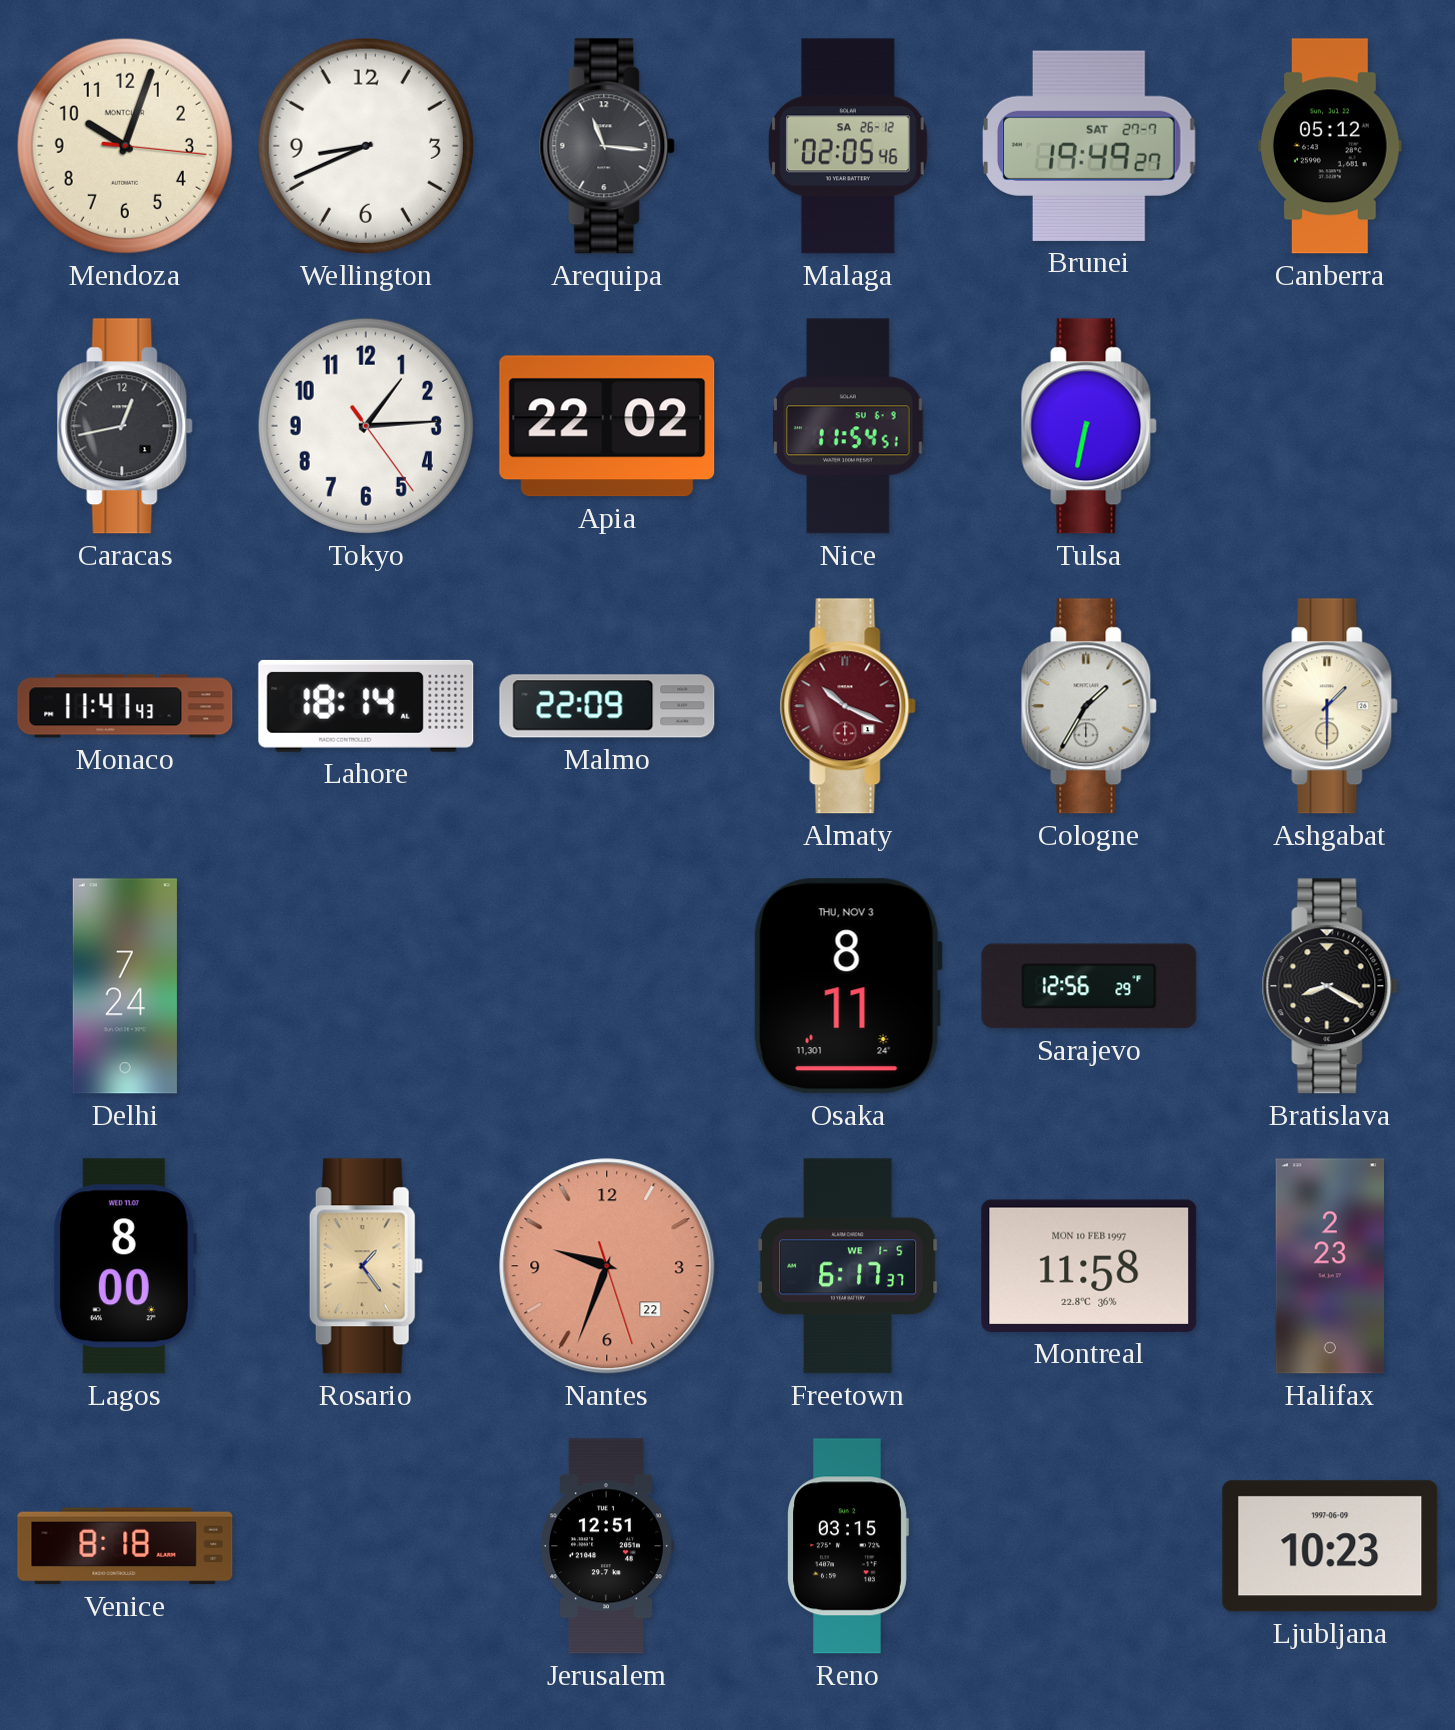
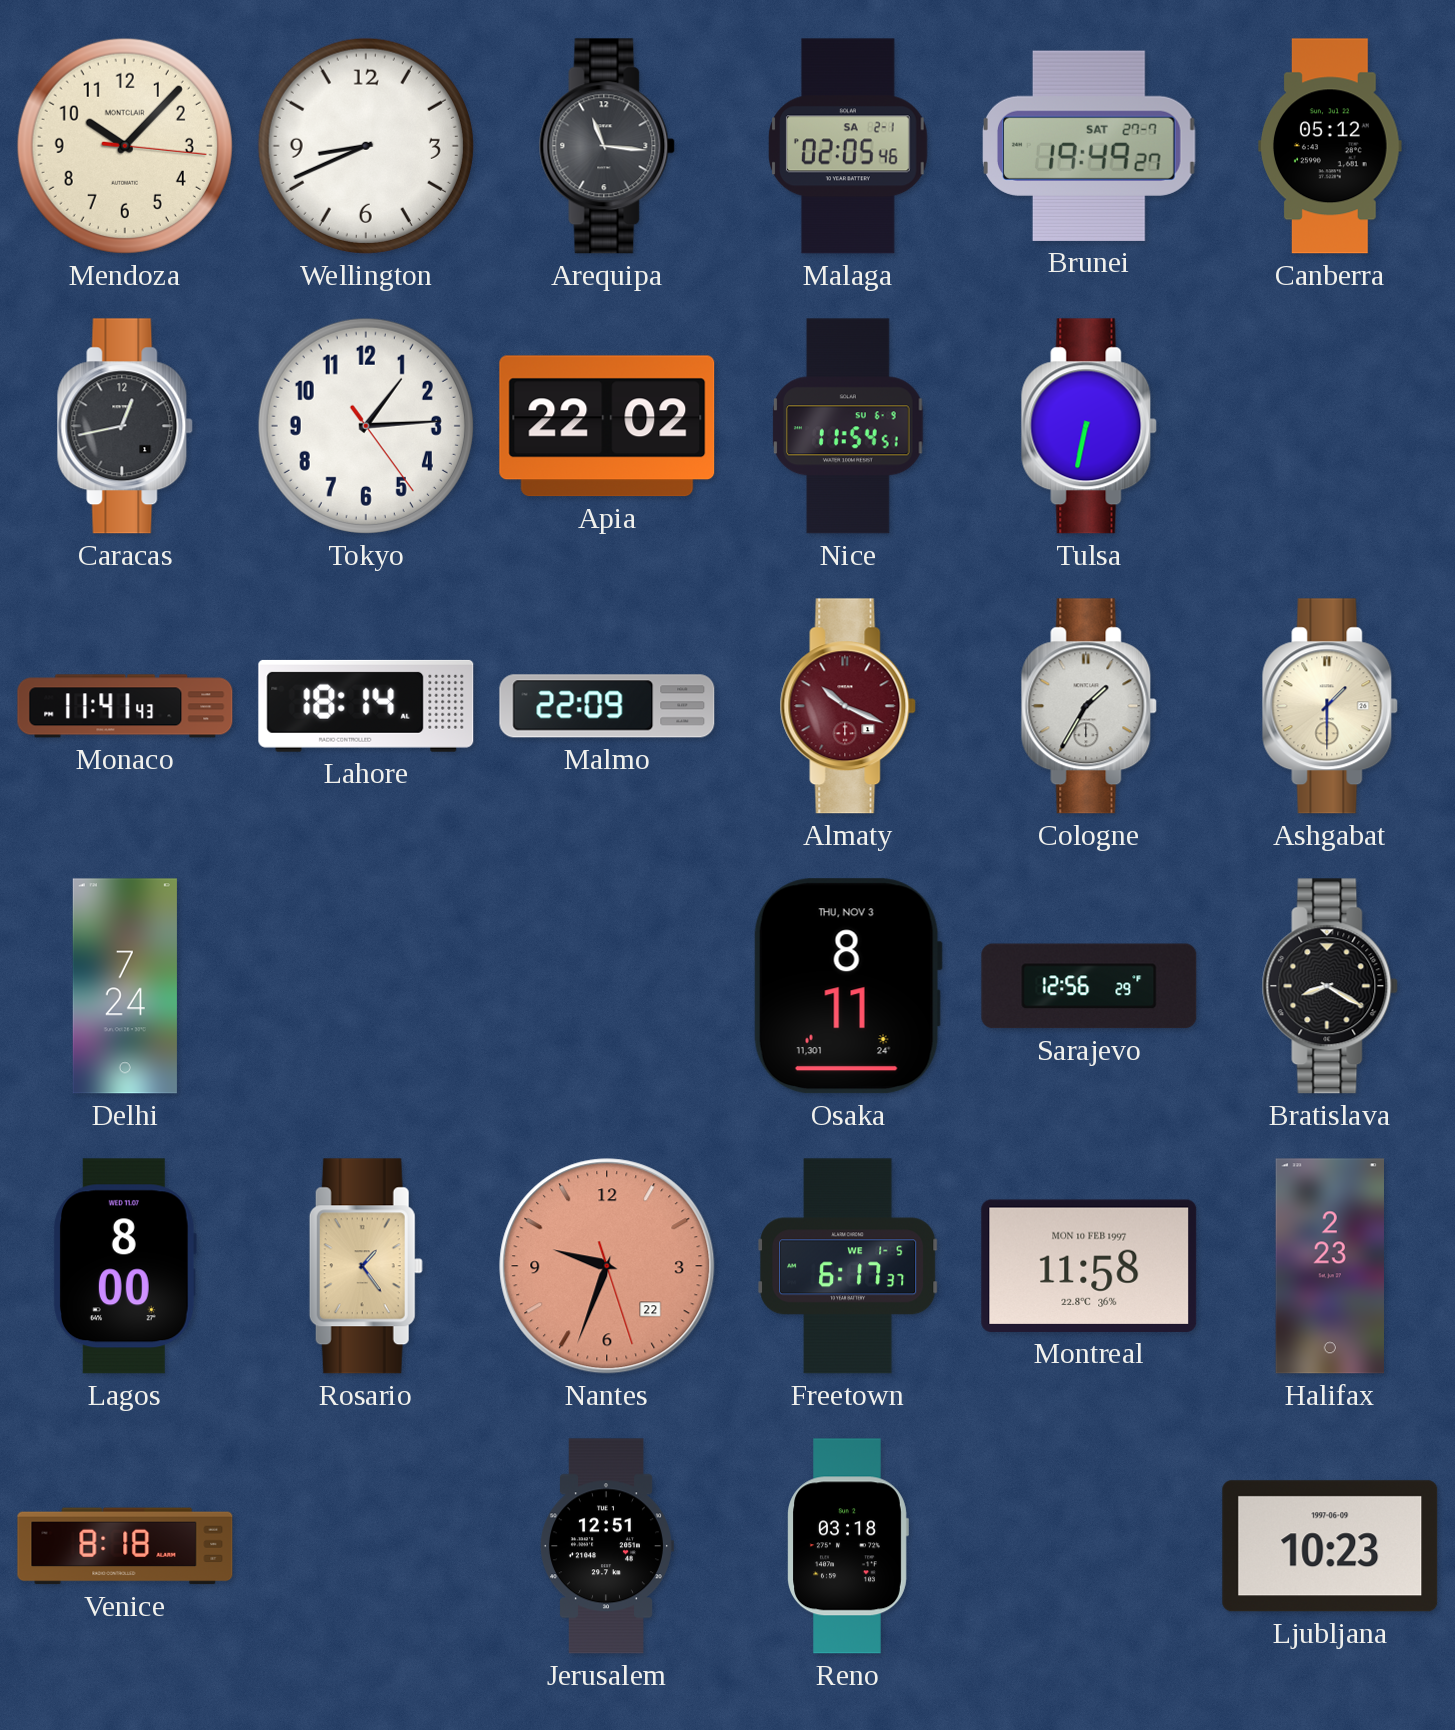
Mendoza: 10:03 -> 10:07 (125, 146)
Malaga date: SA 26-12 -> SA 2-1 (848, 146)
Reno: 03:15 -> 03:18 (848, 1546)
